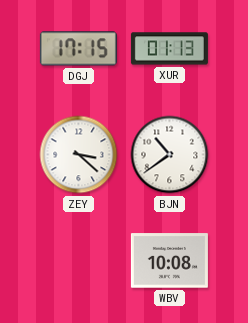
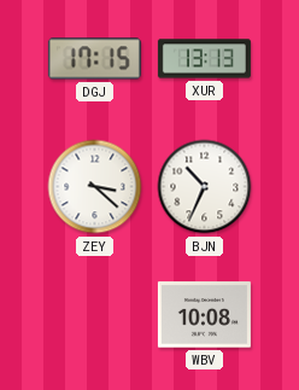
XUR: 01:13 -> 13:13 (204, 59)
BJN: 10:39 -> 10:34 (205, 187)
